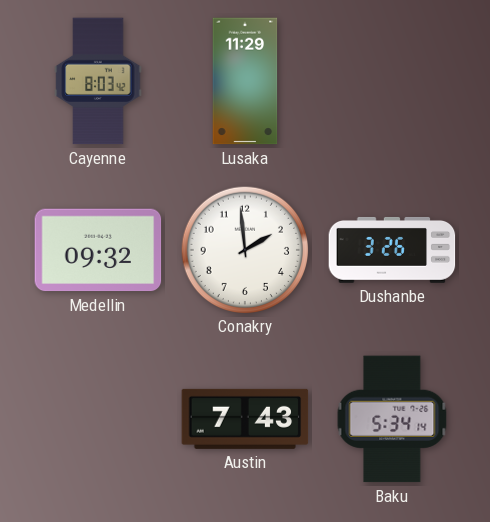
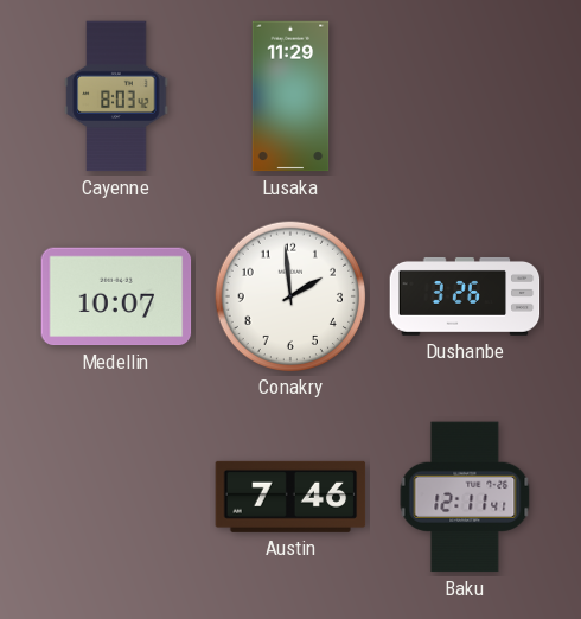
Medellin: 09:32 -> 10:07 (116, 296)
Austin: 7:43 -> 7:46 (290, 497)
Baku: 5:34 -> 12:11 (465, 497)
